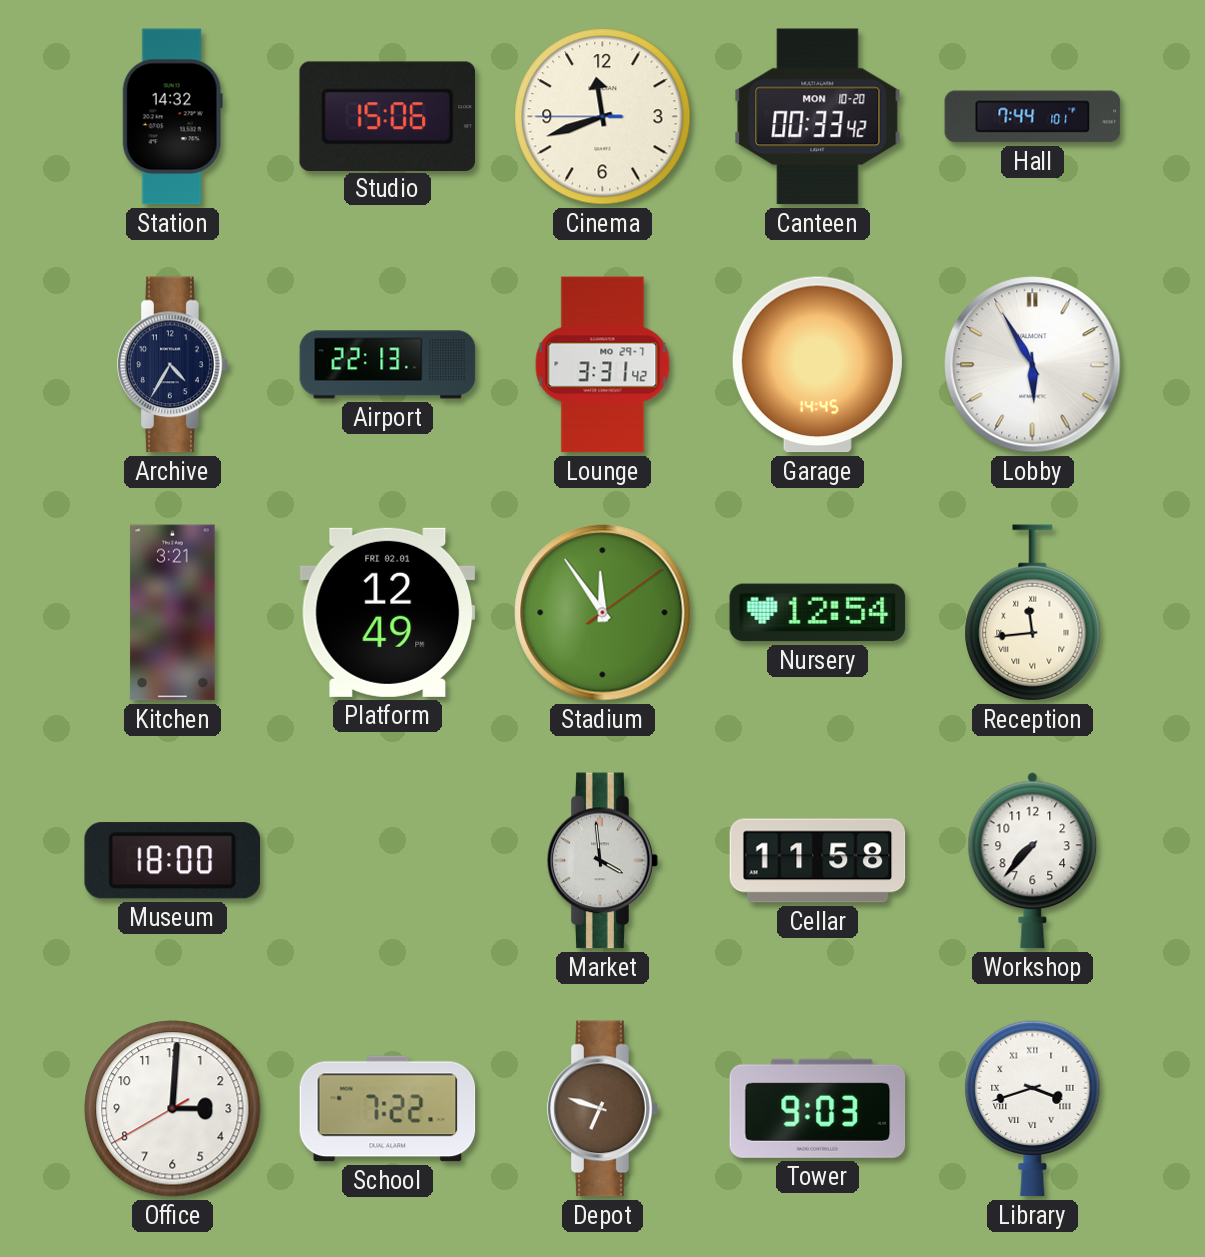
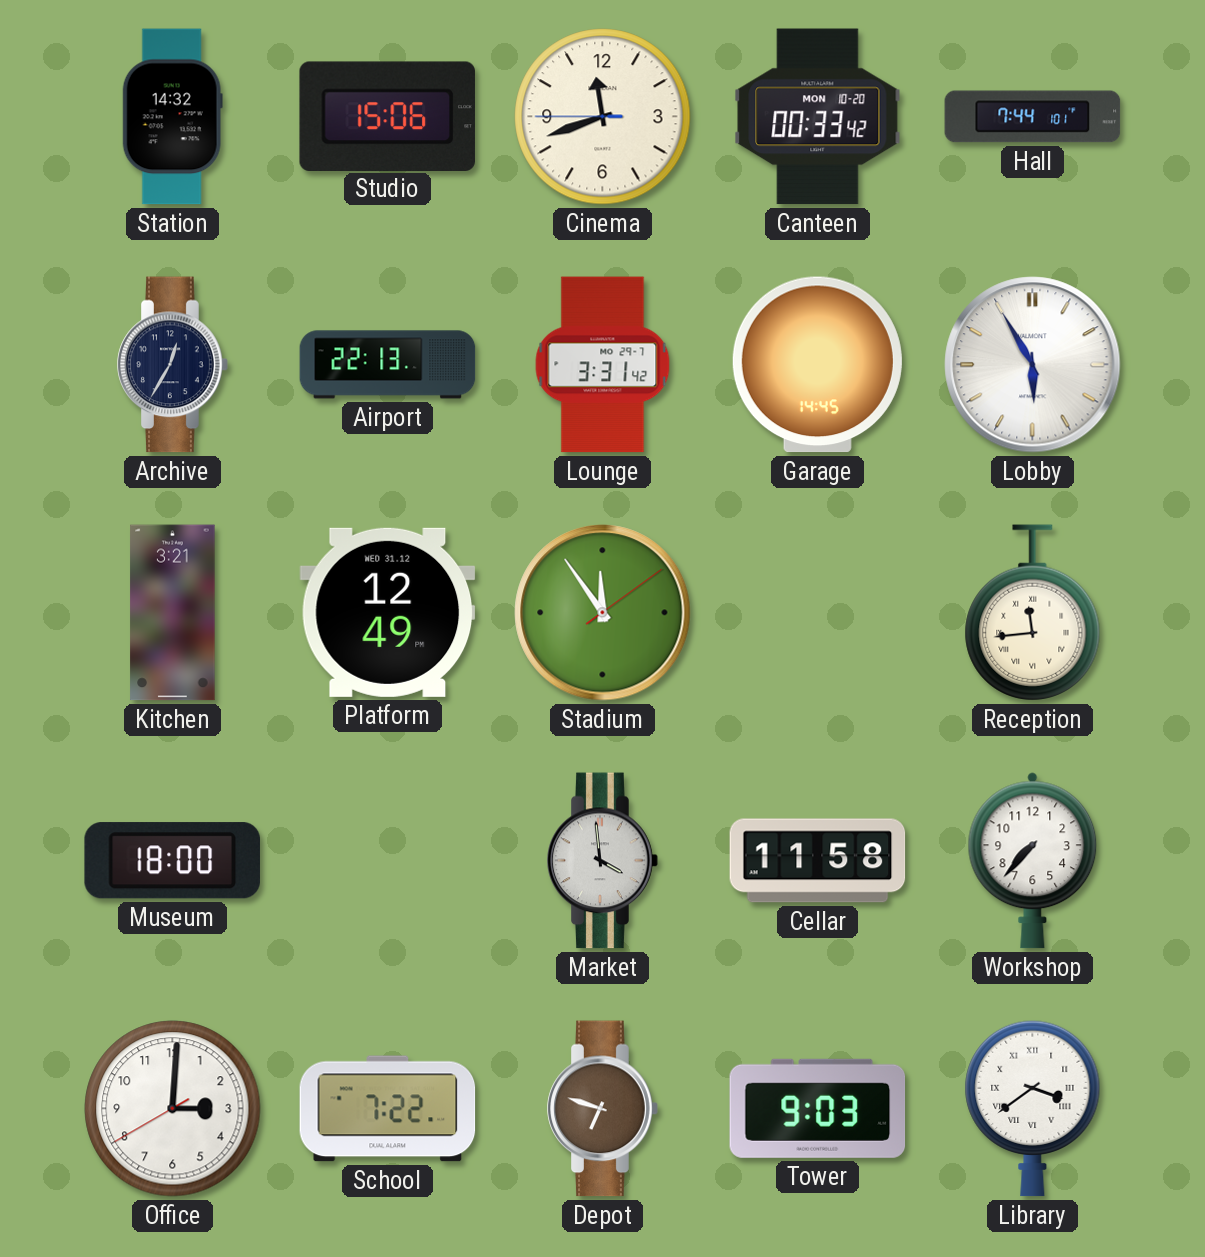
Archive: 4:35 -> 12:35 (173, 365)
Platform date: FRI 02.01 -> WED 31.12 (388, 612)
Nursery: 12:54 -> none (818, 613)
Library: 3:42 -> 3:39 (1033, 1108)
